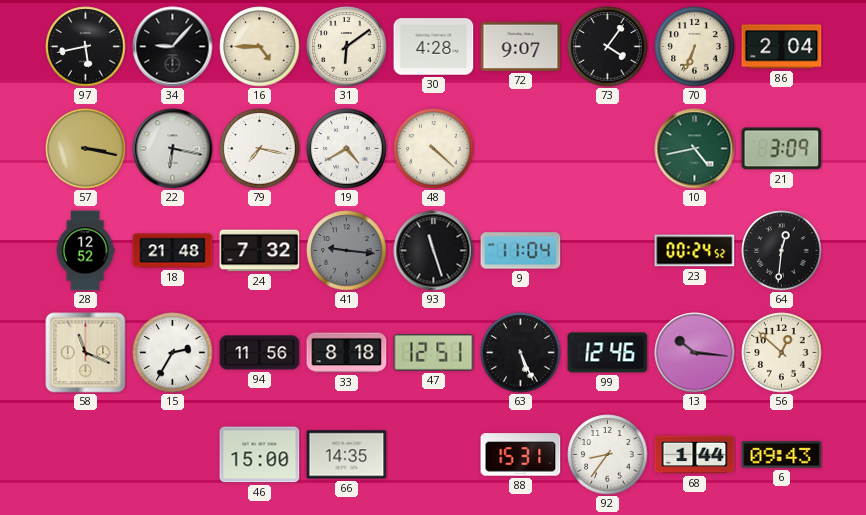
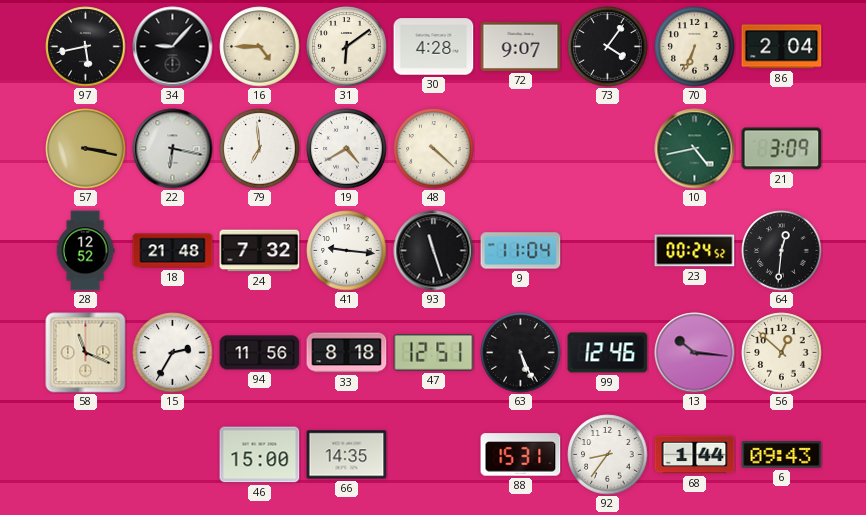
79: 7:17 -> 6:59 (260, 149)
41 dial: grey -> white (347, 251)
